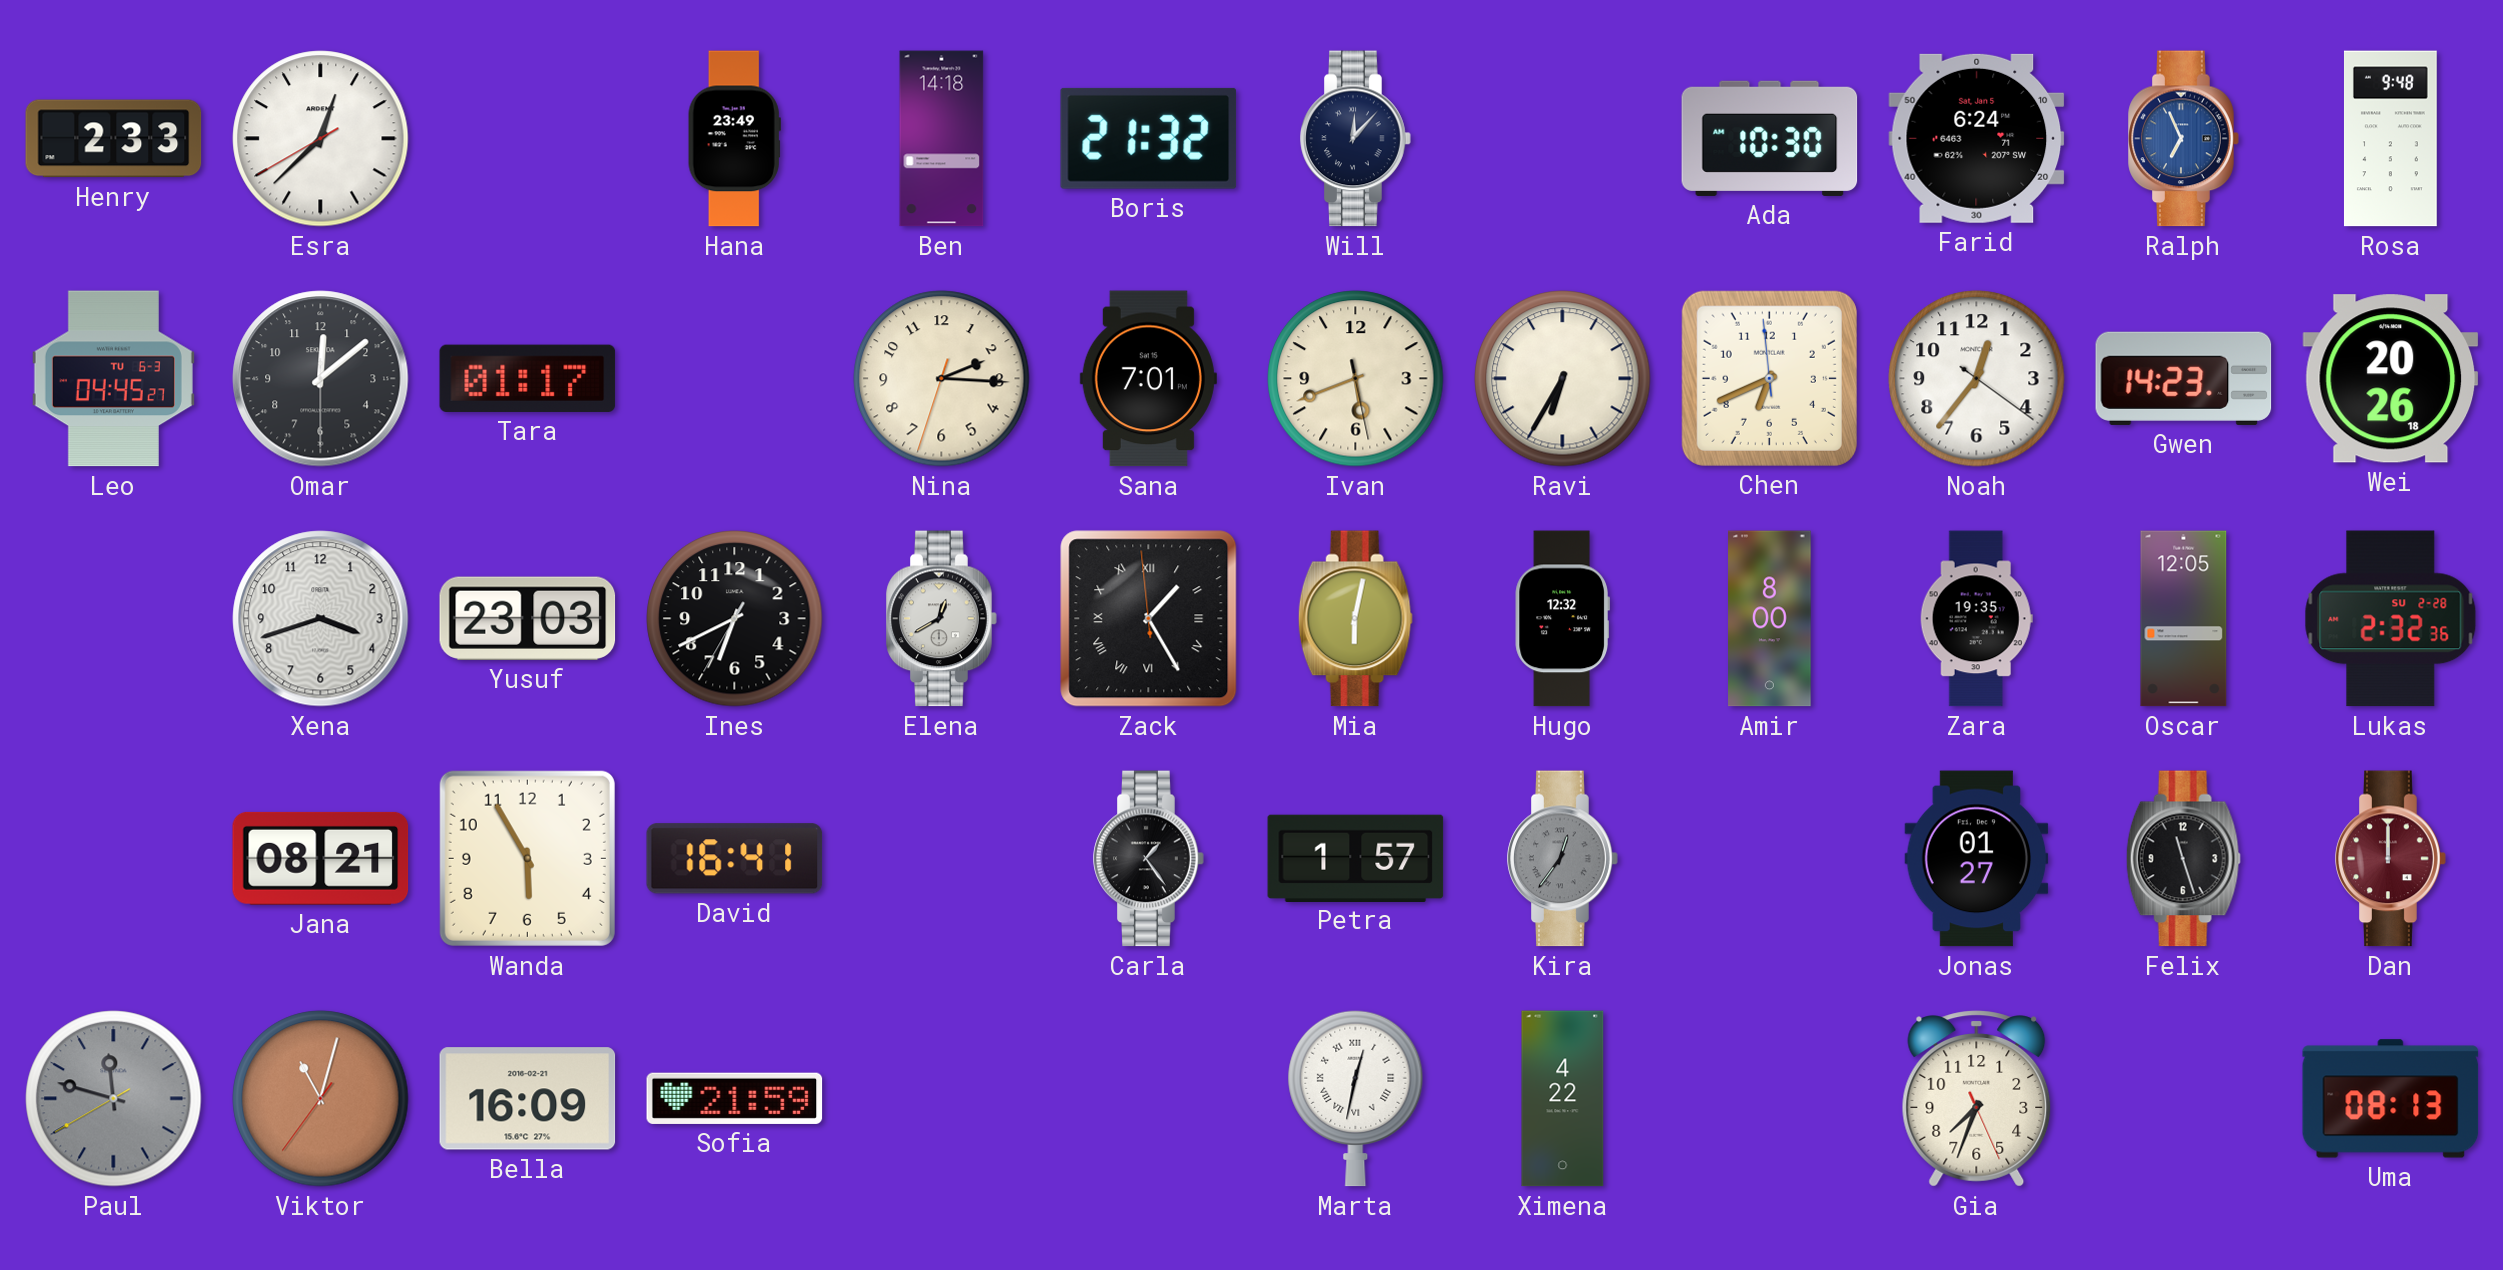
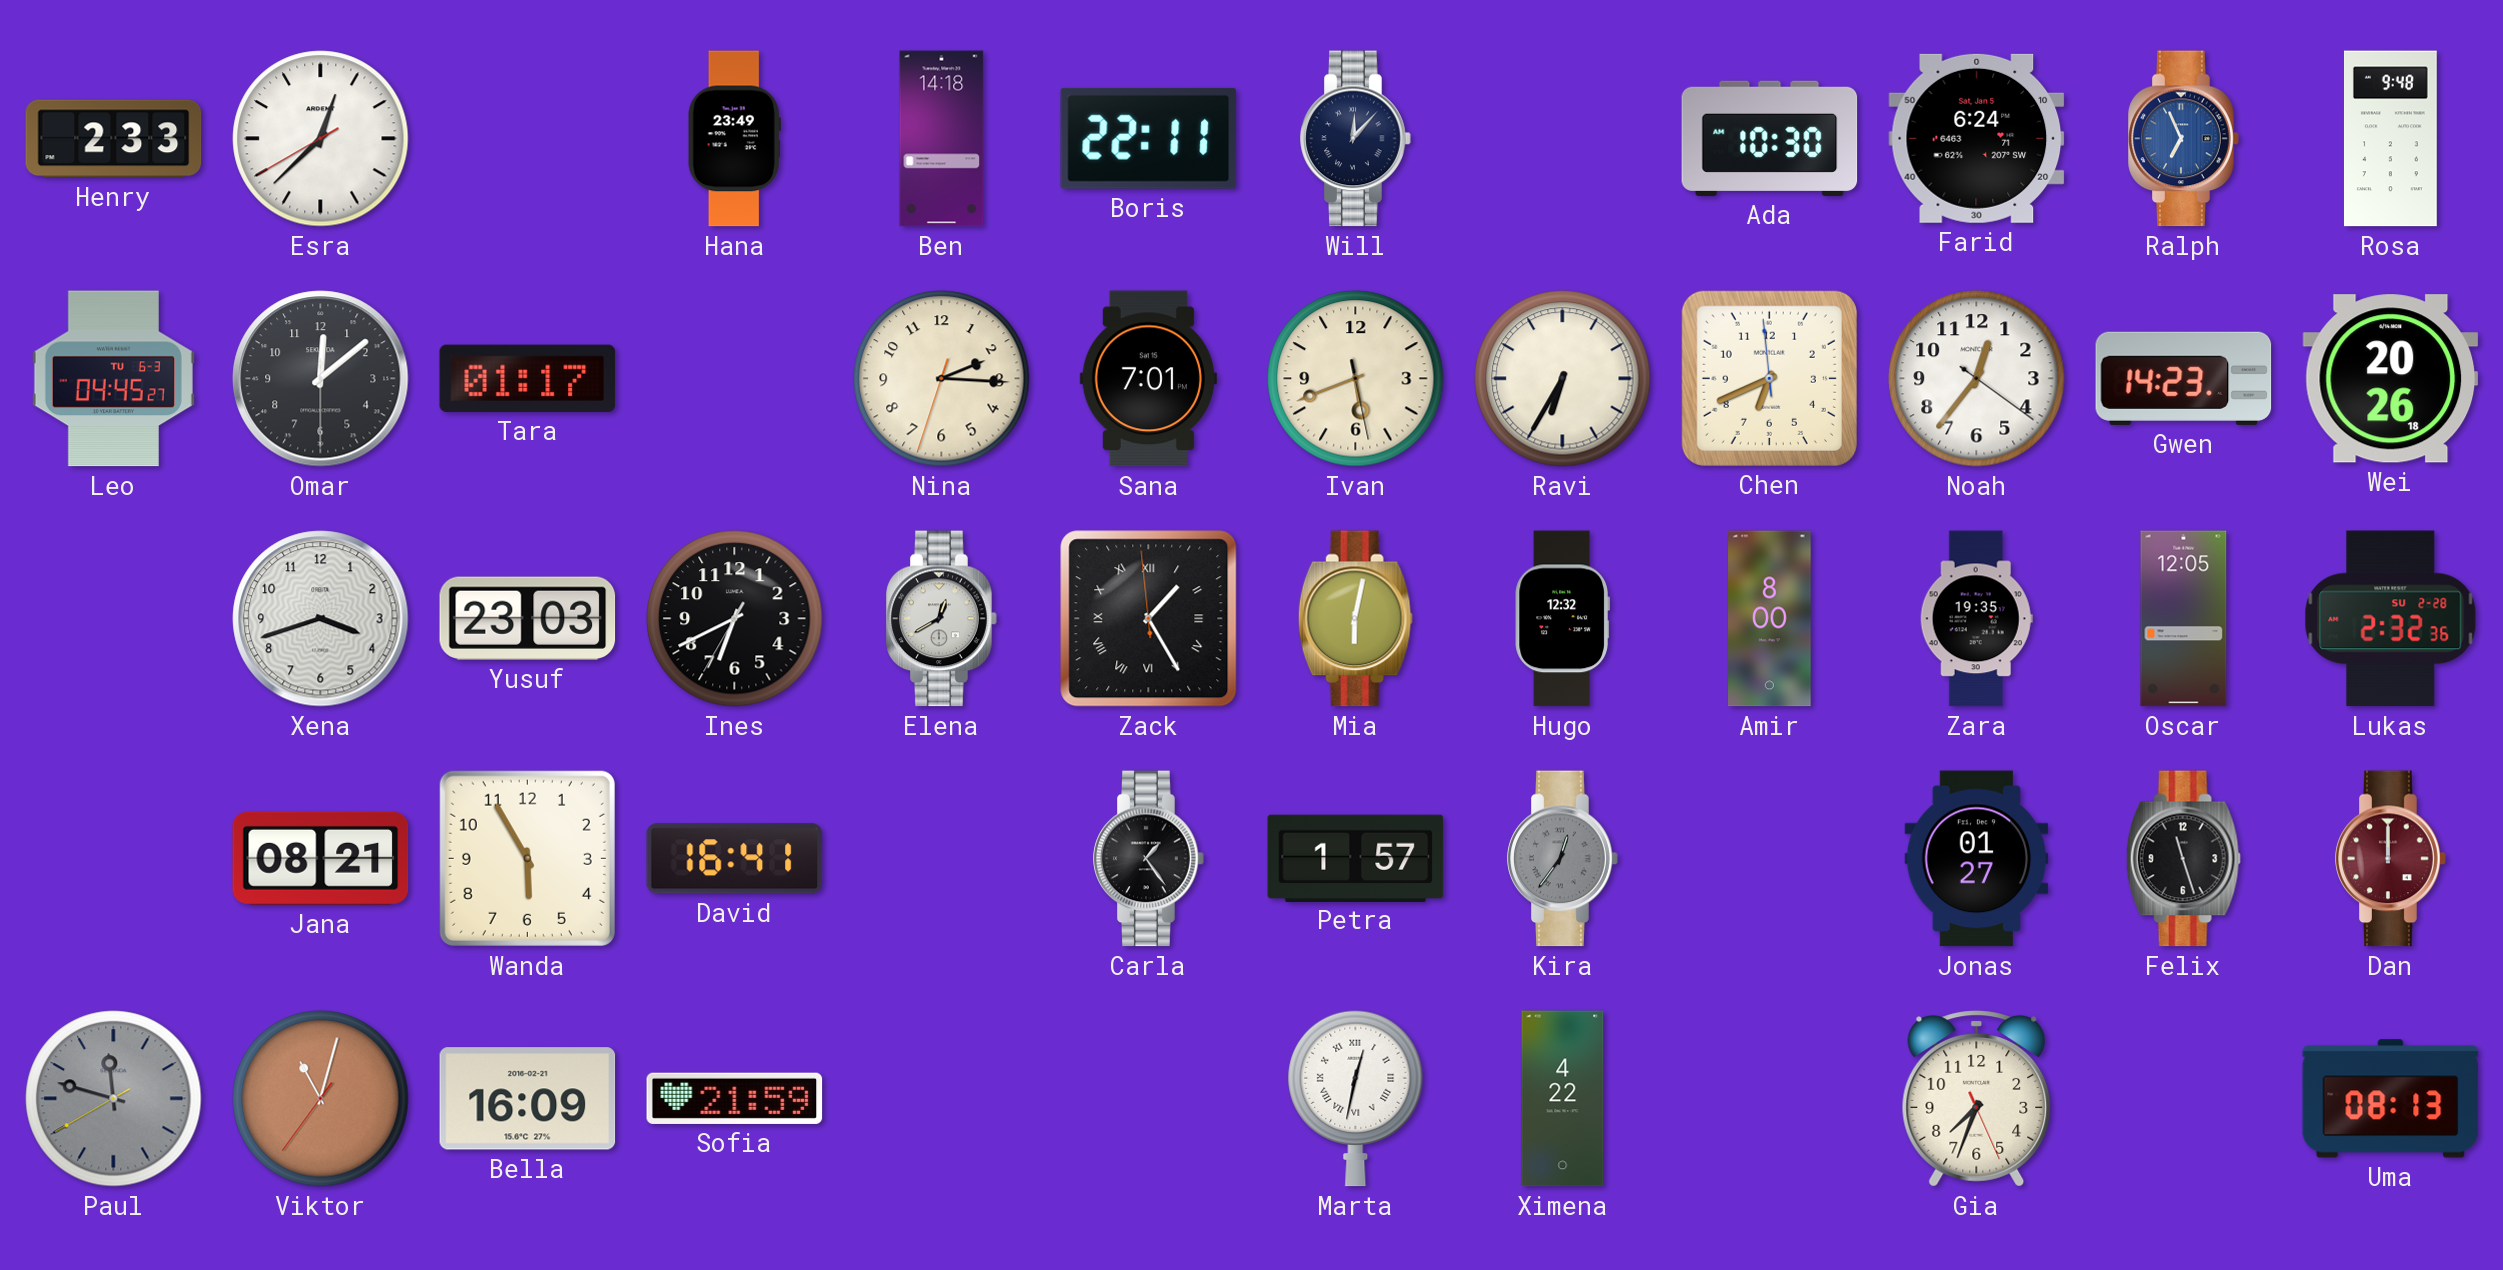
Boris: 21:32 -> 22:11 (1149, 138)
